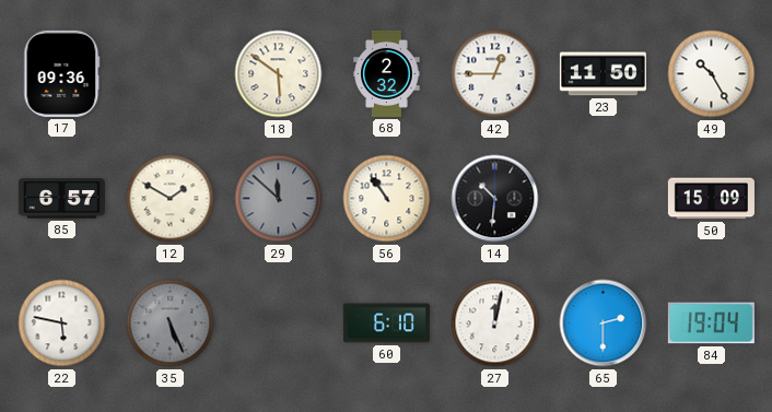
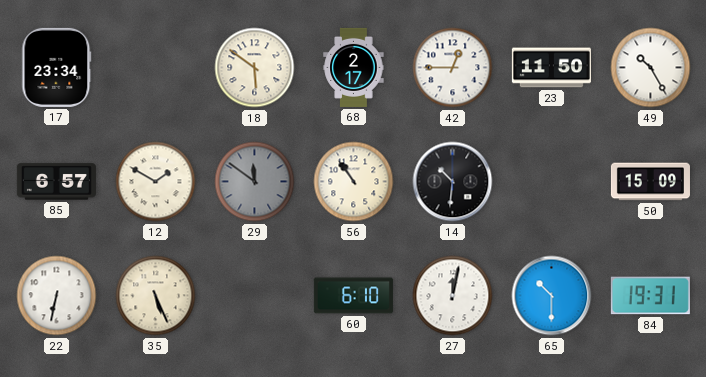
17: 09:36 -> 23:34 (57, 67)
68: 2:32 -> 2:17 (354, 67)
29: 11:52 -> 11:51 (255, 182)
22: 5:47 -> 6:32 (57, 296)
35 dial: grey -> cream (156, 296)
65: 2:30 -> 10:30 (552, 296)
84: 19:04 -> 19:31 (650, 296)
